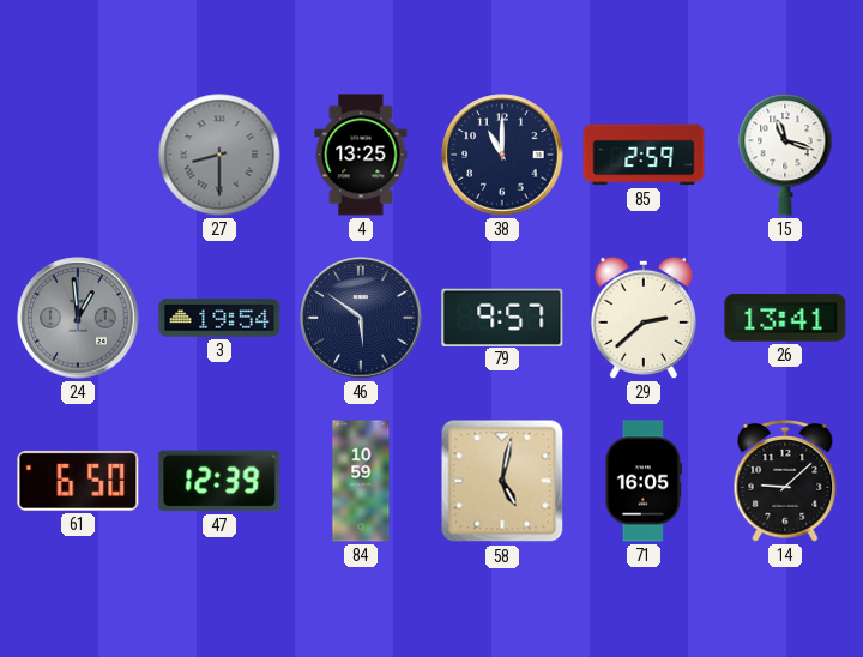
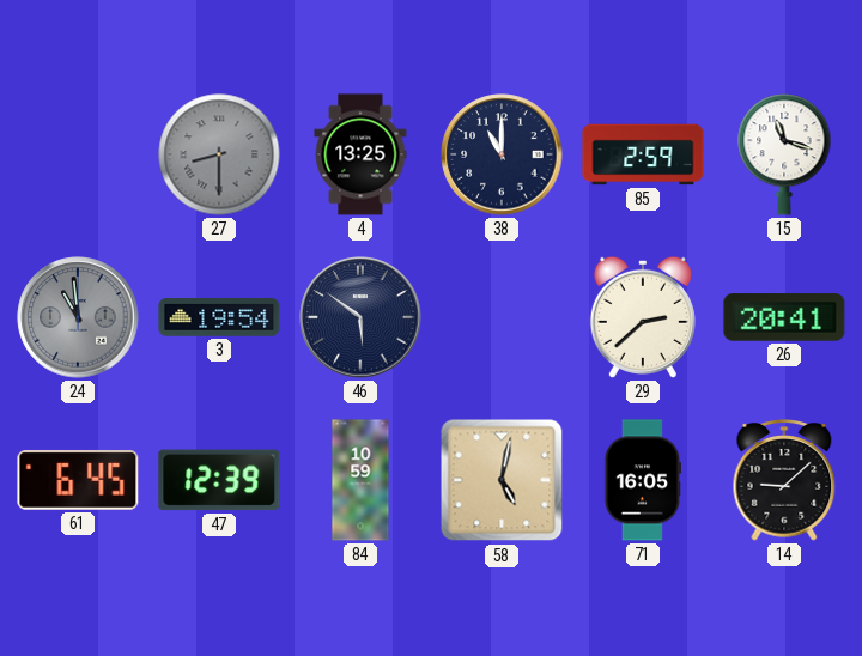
24: 12:59 -> 10:59 (78, 317)
79: 9:57 -> none (502, 317)
26: 13:41 -> 20:41 (784, 317)
61: 6:50 -> 6:45 (78, 480)
